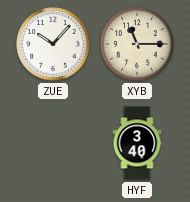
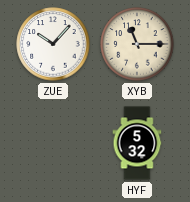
HYF: 3:40 -> 5:32 (137, 143)
